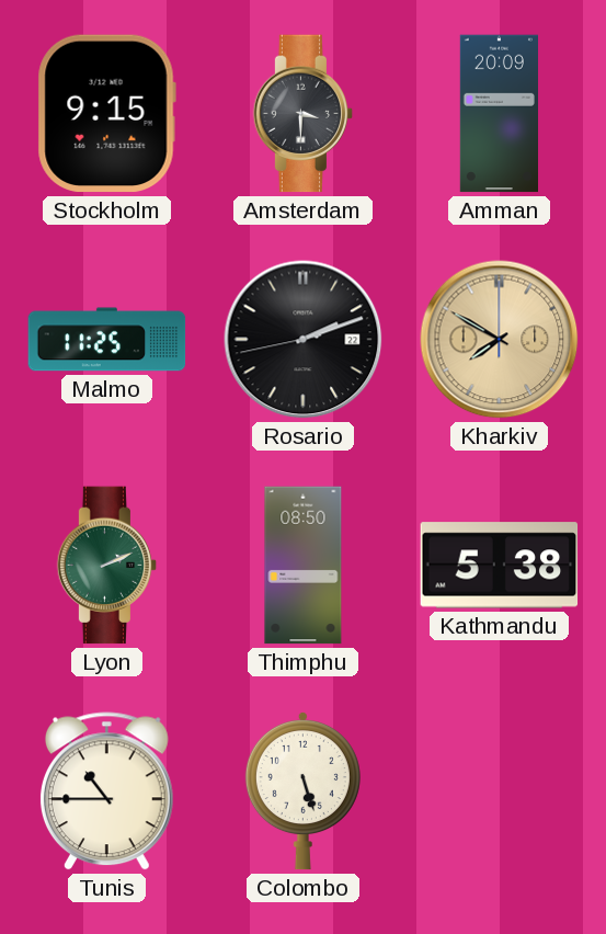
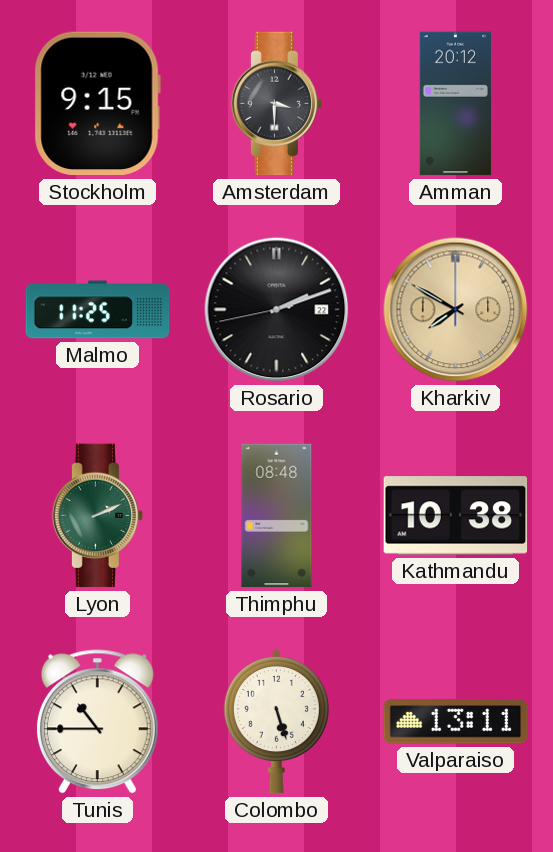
Amman: 20:09 -> 20:12 (455, 104)
Thimphu: 08:50 -> 08:48 (277, 516)
Kathmandu: 5:38 -> 10:38 (456, 516)
Valparaiso: none -> 13:11 (456, 722)
